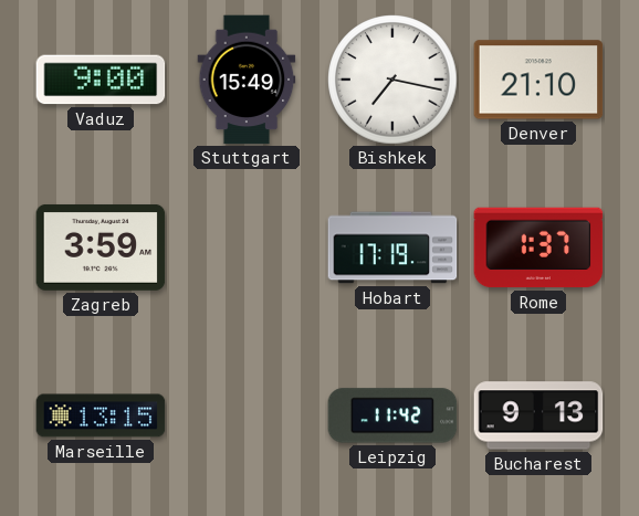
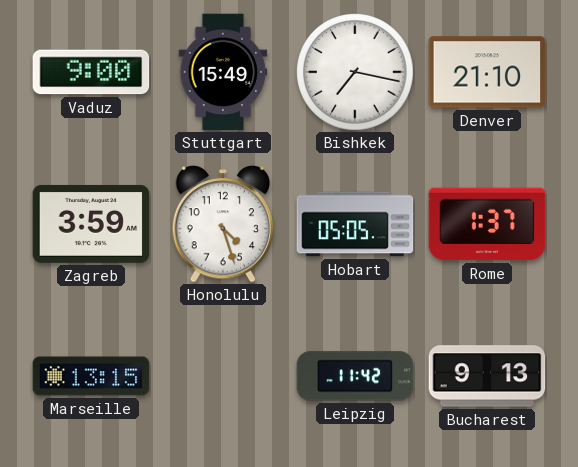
Honolulu: none -> 4:27 (222, 224)
Hobart: 17:19 -> 05:05 (355, 224)
